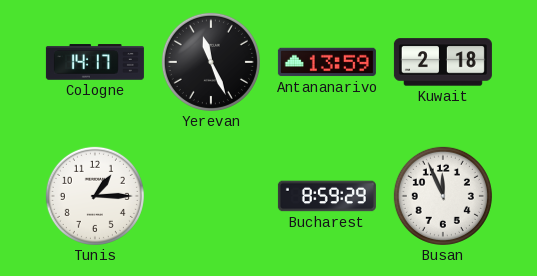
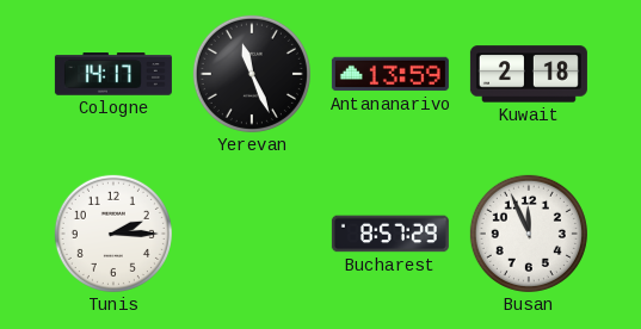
Tunis: 1:15 -> 2:15 (113, 234)
Bucharest: 8:59 -> 8:57 (390, 234)
